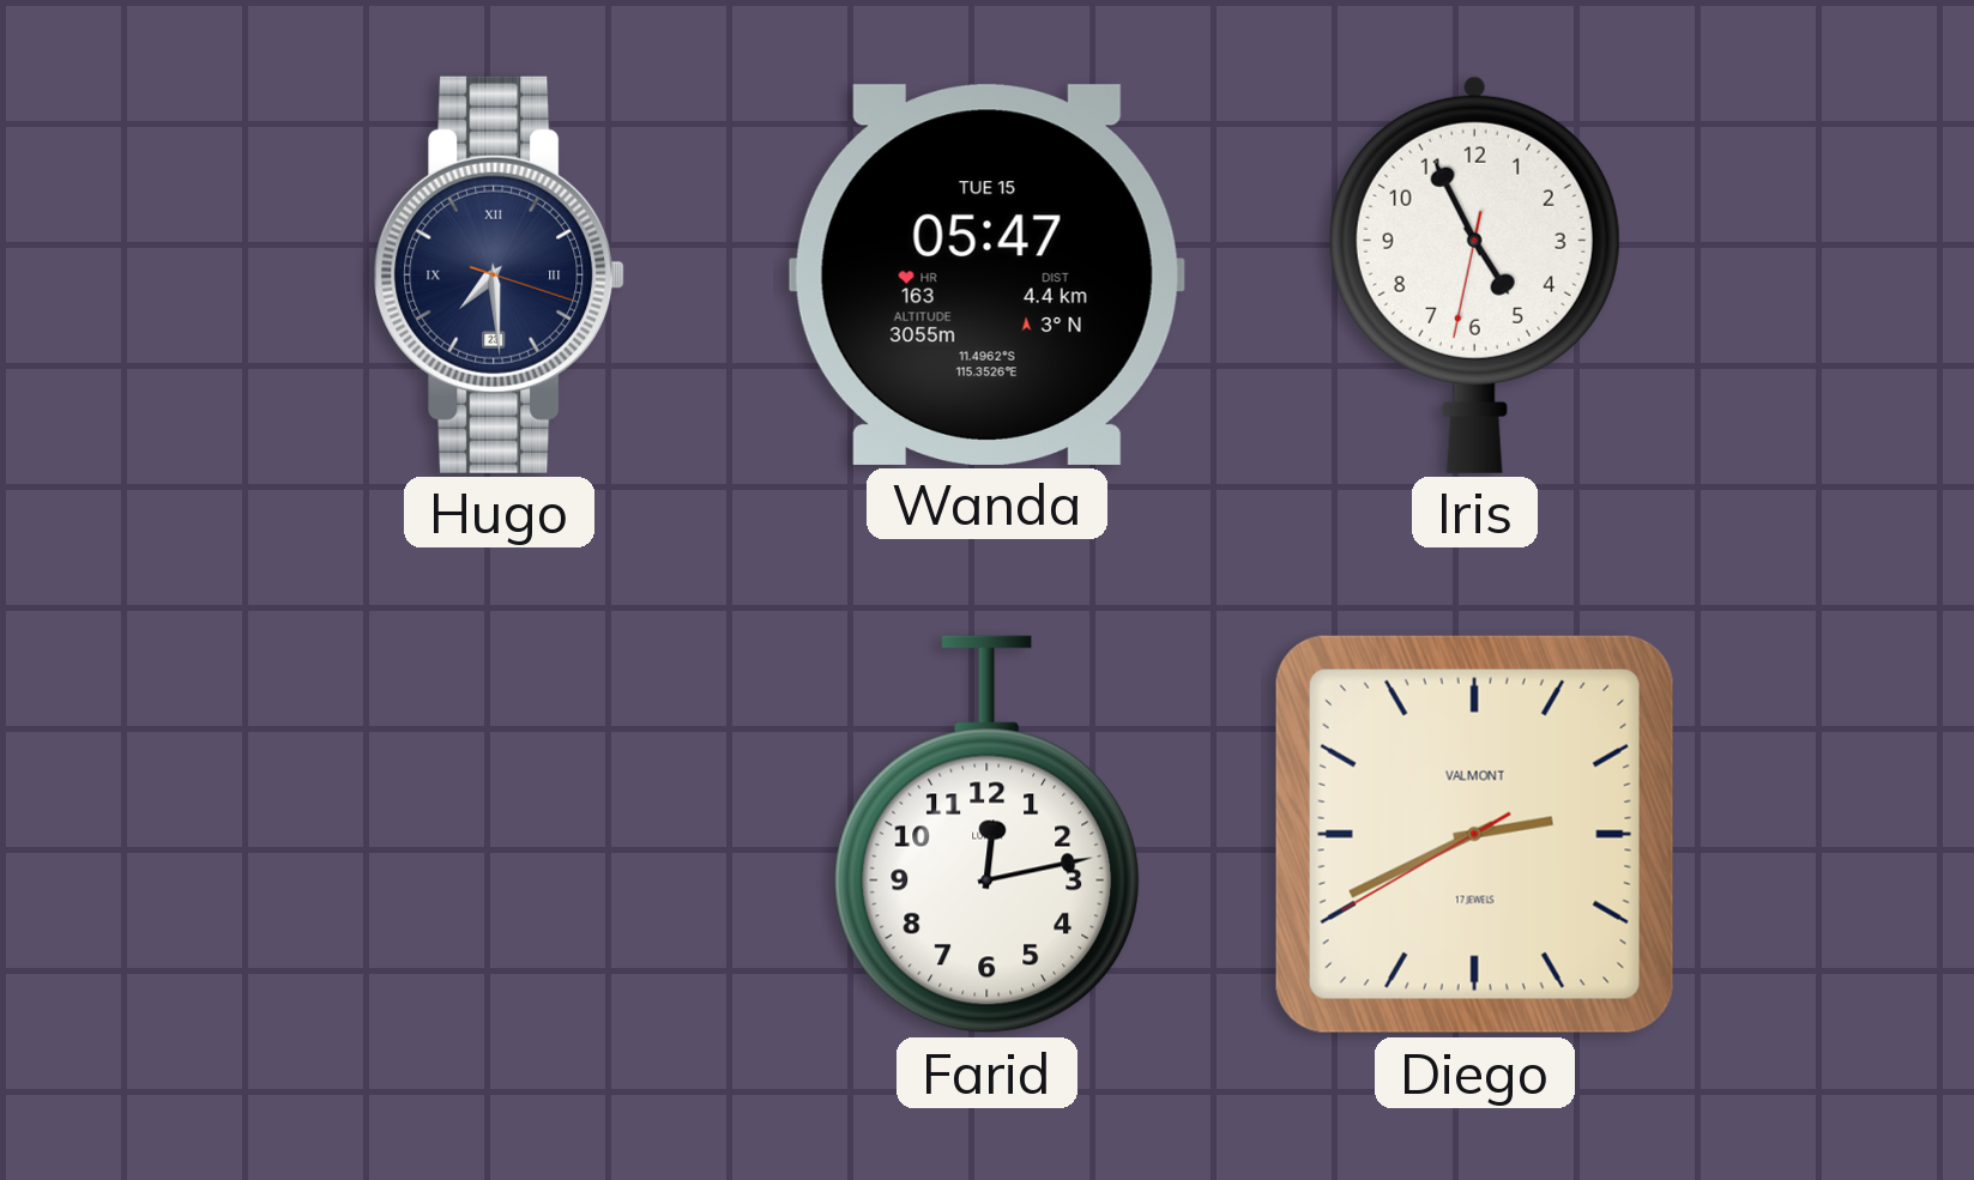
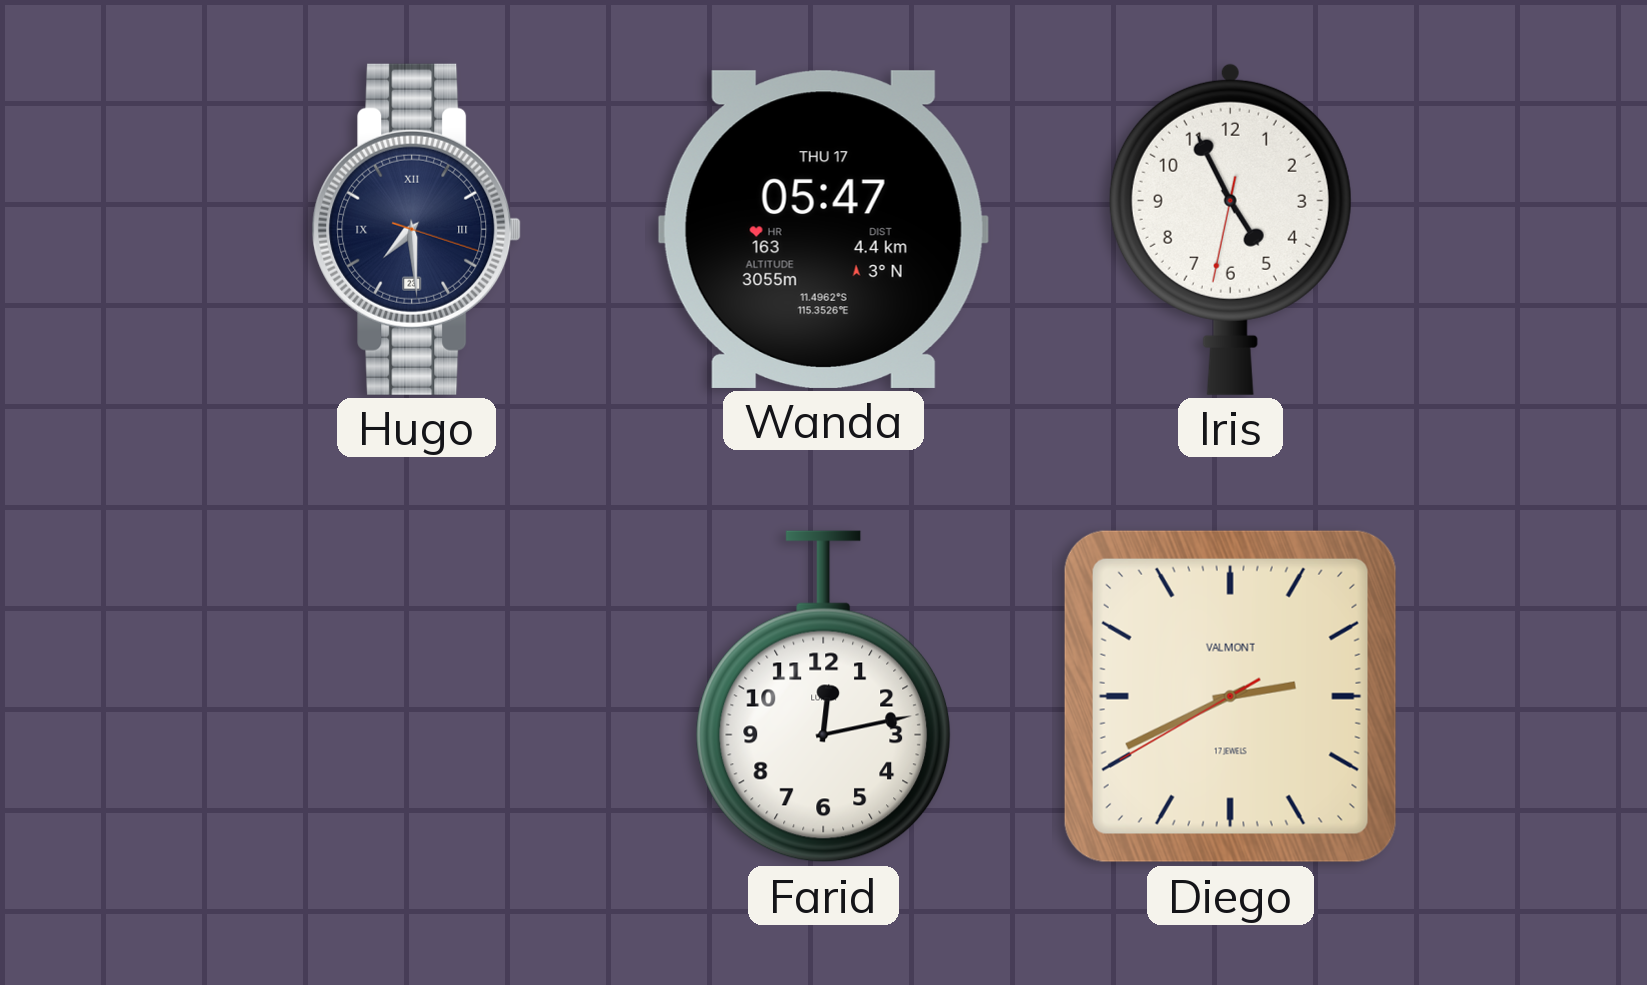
Wanda date: TUE 15 -> THU 17 (823, 229)
